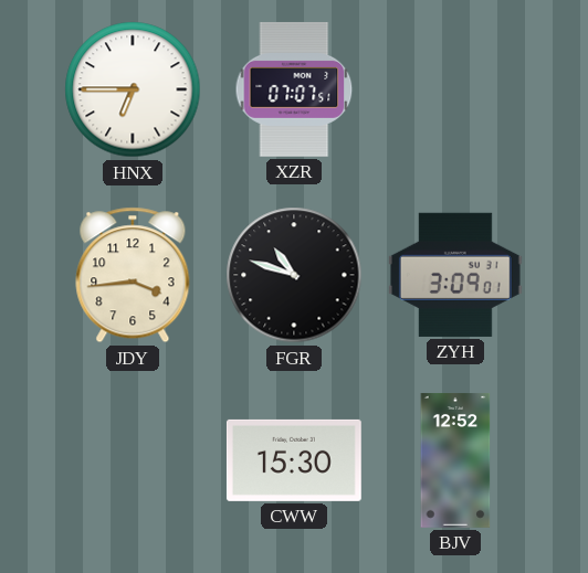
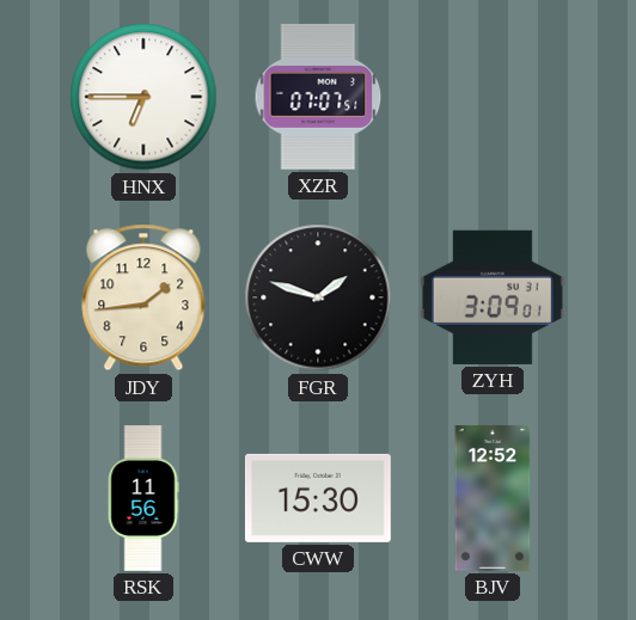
JDY: 3:44 -> 1:44 (143, 297)
FGR: 10:48 -> 1:48 (318, 297)
RSK: none -> 11:56 (143, 499)
